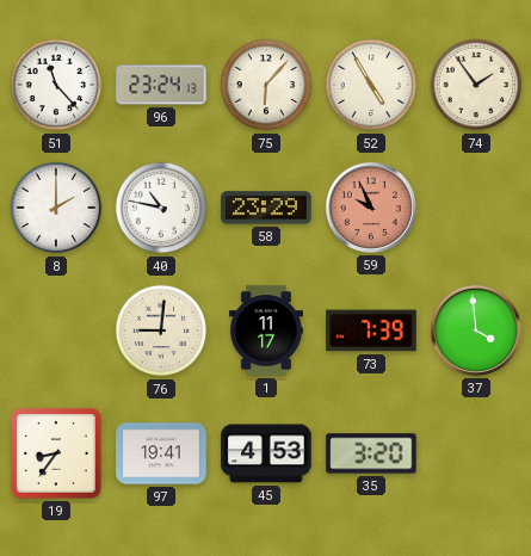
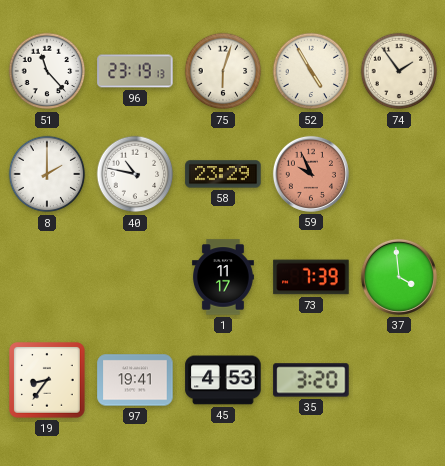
96: 23:24 -> 23:19 (135, 71)
75: 6:07 -> 6:03 (223, 71)
76: 9:01 -> none (161, 330)
